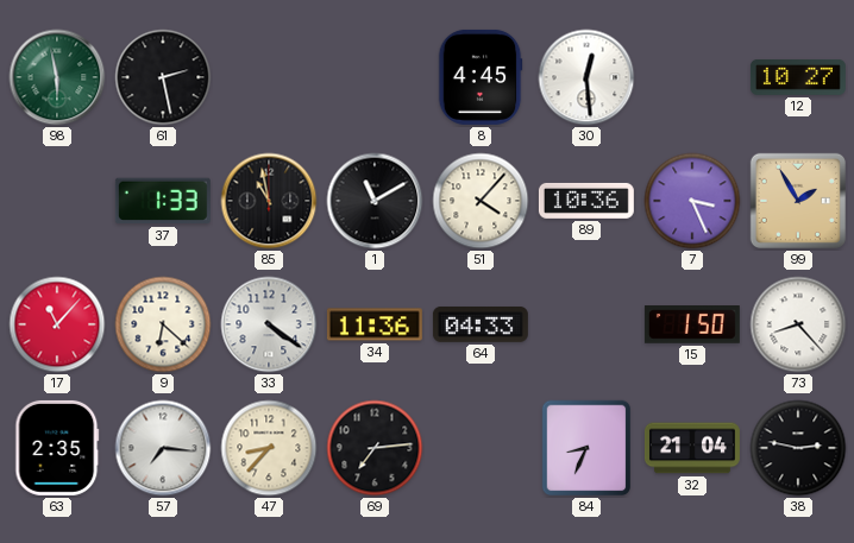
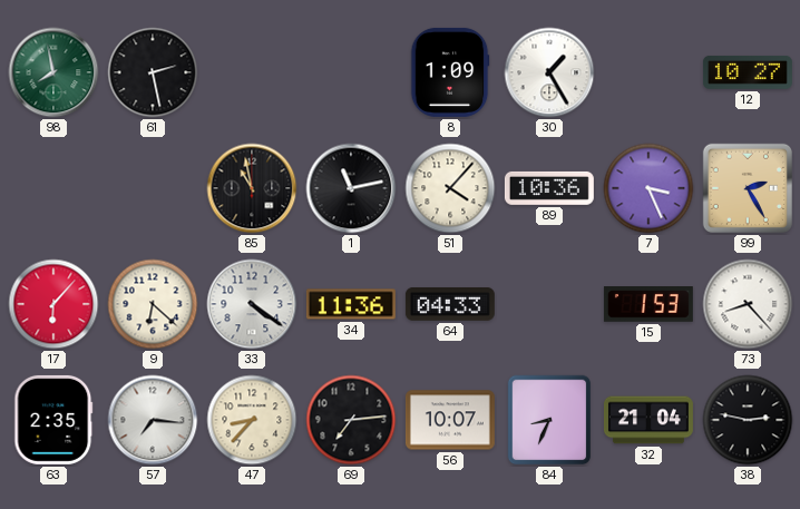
98: 5:58 -> 7:58 (53, 72)
8: 4:45 -> 1:09 (450, 72)
30: 12:29 -> 1:25 (549, 72)
37: 1:33 -> none (163, 201)
1: 11:10 -> 11:13 (351, 188)
99: 1:55 -> 2:25 (748, 188)
17: 11:07 -> 6:07 (53, 304)
15: 1:50 -> 1:53 (648, 304)
56: none -> 10:07 (450, 420)
